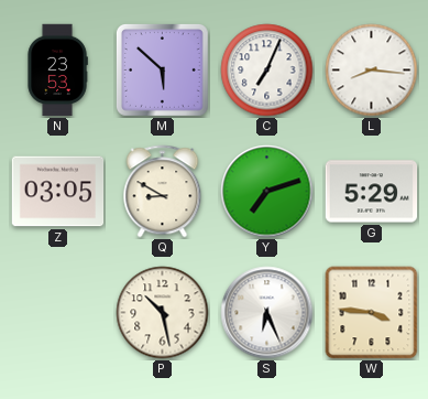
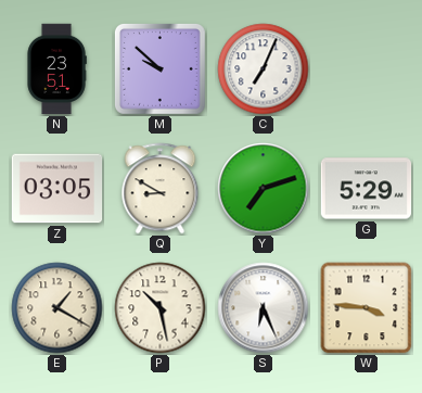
N: 23:53 -> 23:51 (56, 69)
M: 5:52 -> 9:52 (159, 68)
L: 8:16 -> none (372, 71)
E: none -> 1:20 (57, 308)
